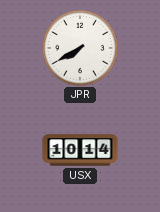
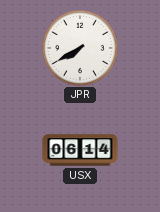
USX: 10:14 -> 06:14 (80, 150)
